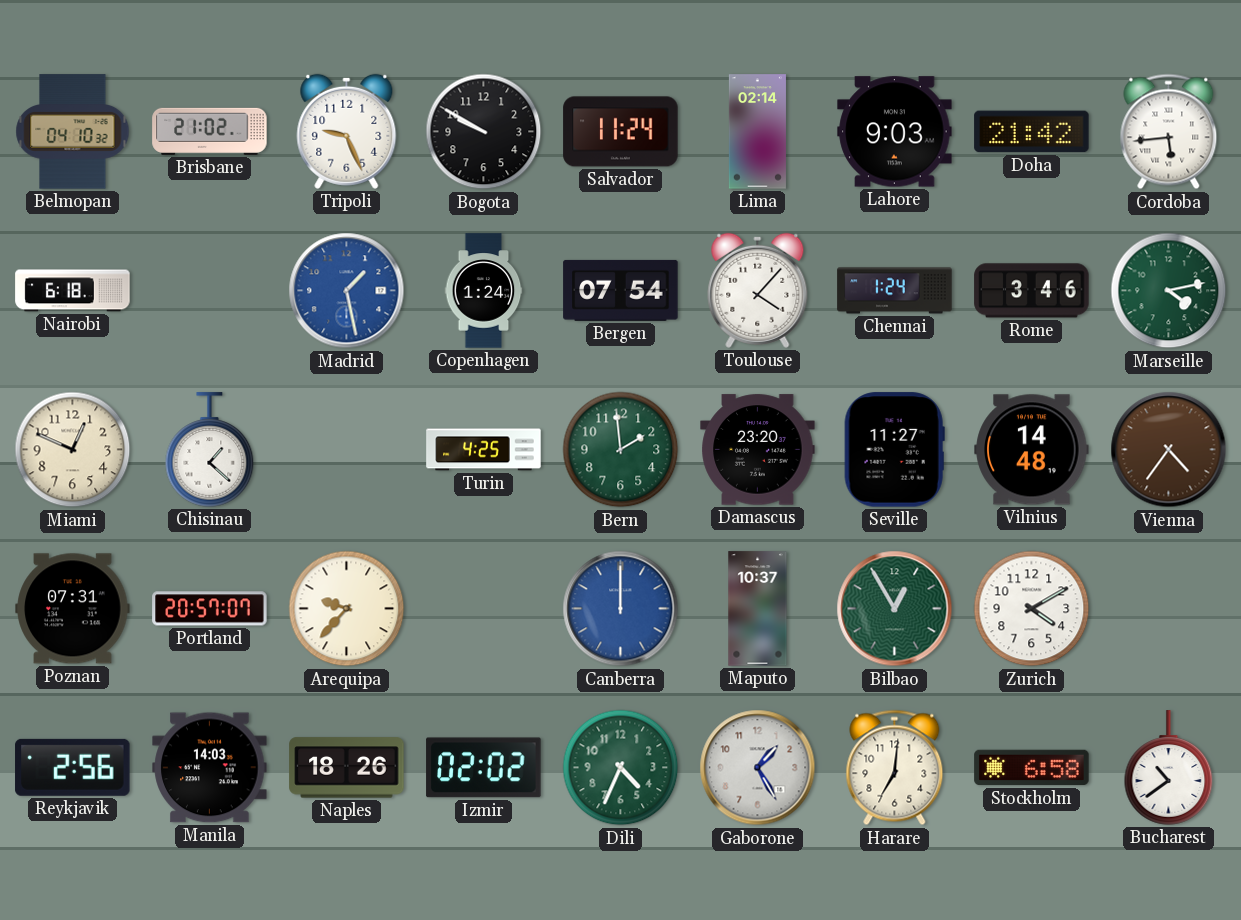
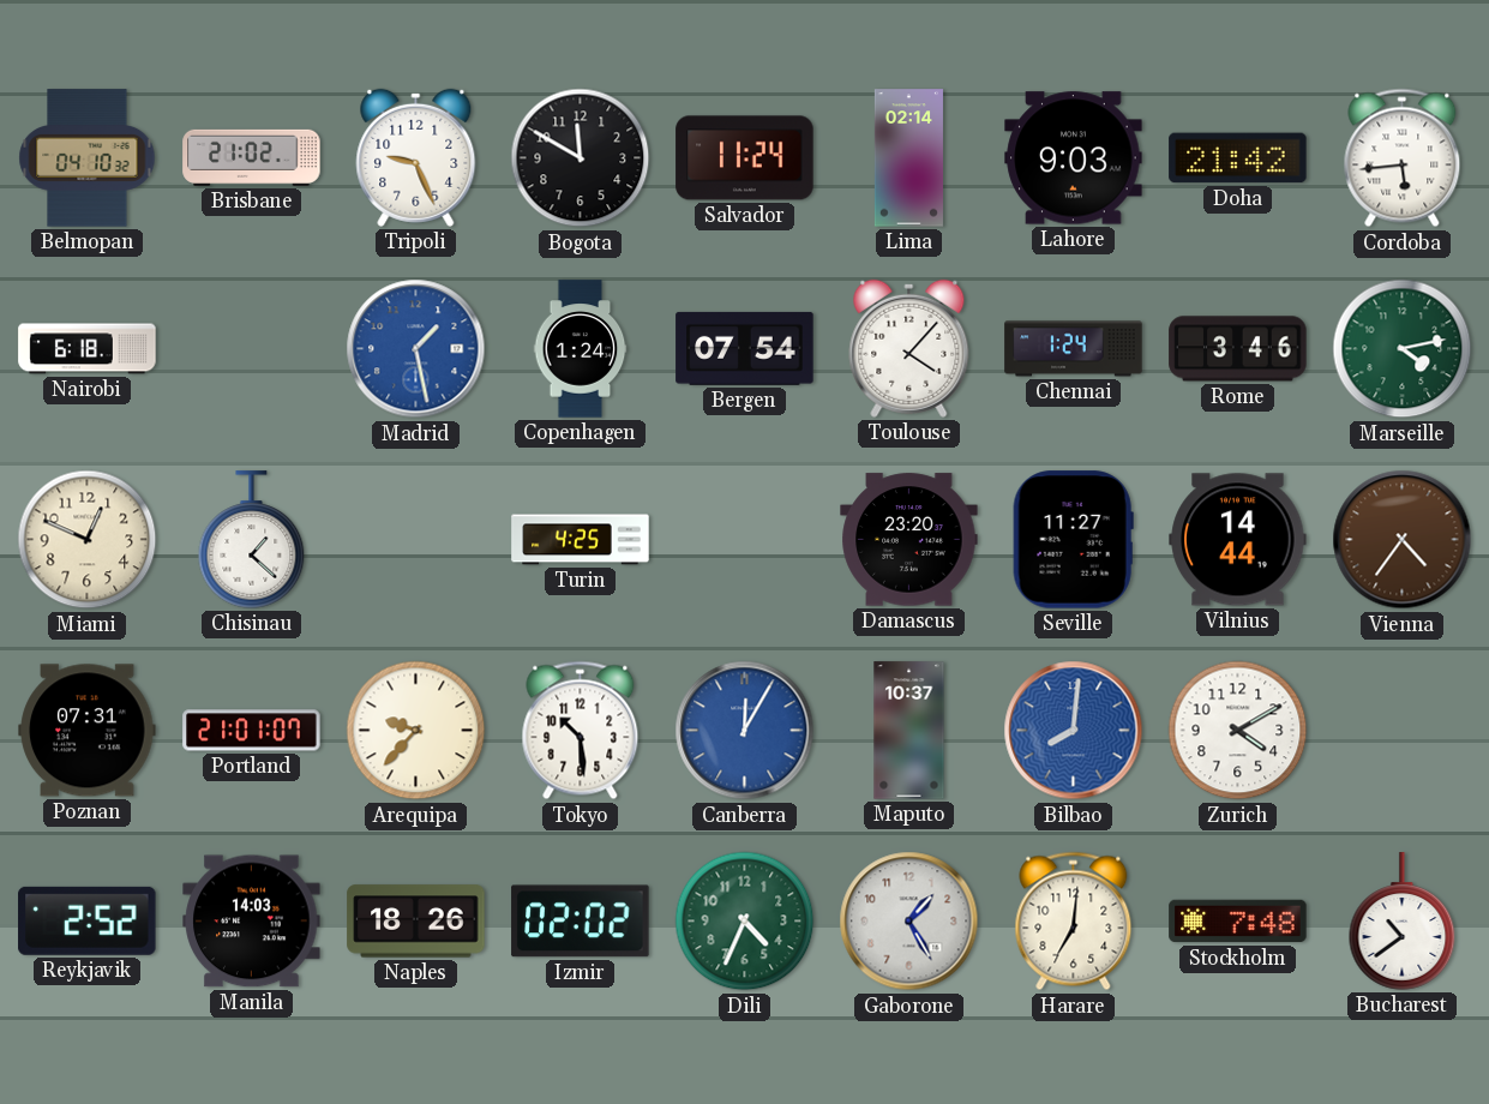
Bogota: 9:50 -> 11:50 (581, 158)
Bern: 1:59 -> none (621, 450)
Vilnius: 14:48 -> 14:44 (1238, 540)
Portland: 20:57 -> 21:01 (252, 731)
Tokyo: none -> 10:29 (581, 731)
Canberra: 12:00 -> 12:05 (745, 731)
Bilbao: 12:55 -> 8:01 (1074, 731)
Bilbao dial: green -> blue (1074, 731)
Reykjavik: 2:56 -> 2:52 (88, 920)
Stockholm: 6:58 -> 7:48 (1238, 922)
